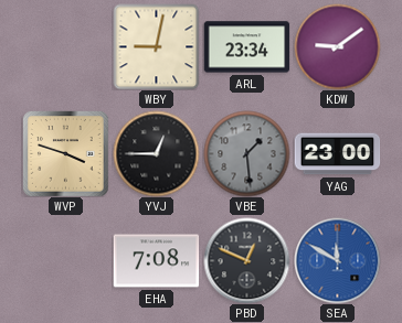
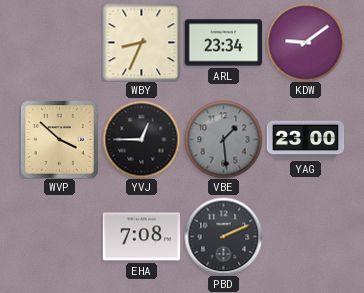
WBY: 9:02 -> 8:34 (141, 42)
WVP: 3:48 -> 3:52 (60, 140)
PBD: 12:49 -> 2:11 (223, 236)
SEA: 11:50 -> none (337, 260)
